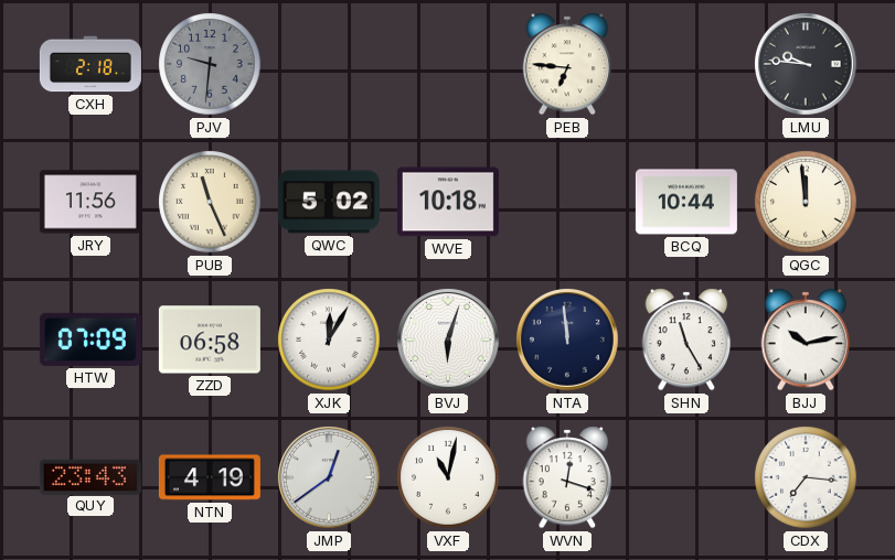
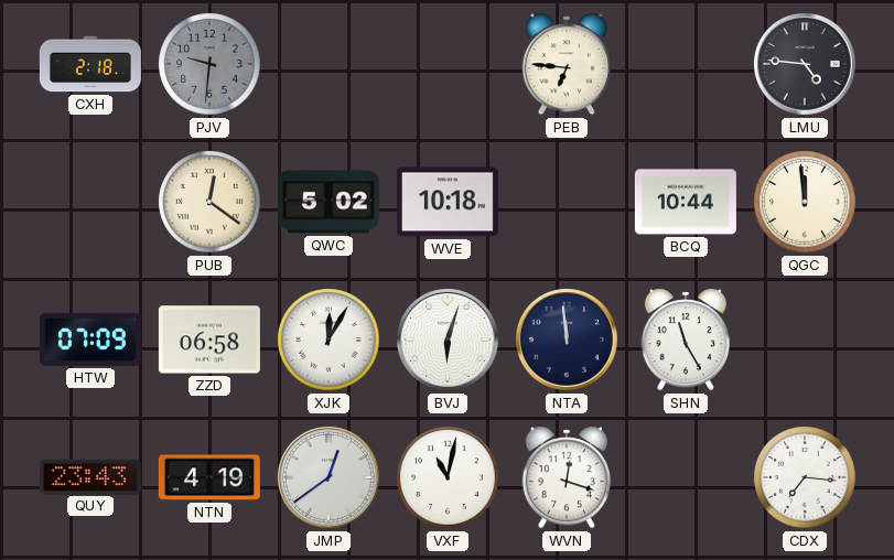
LMU: 9:46 -> 4:46 (806, 65)
JRY: 11:56 -> none (90, 202)
PUB: 11:26 -> 12:21 (209, 202)
BJJ: 10:13 -> none (806, 340)
